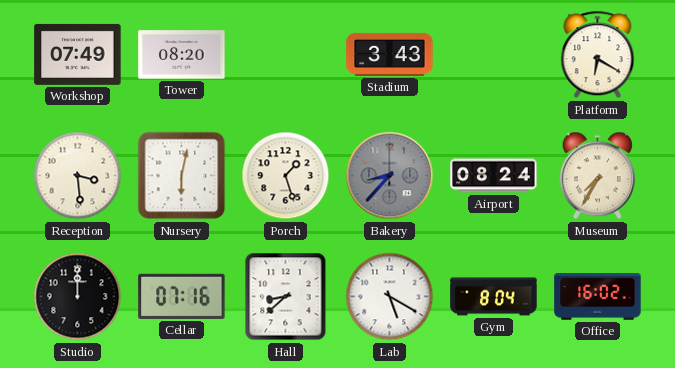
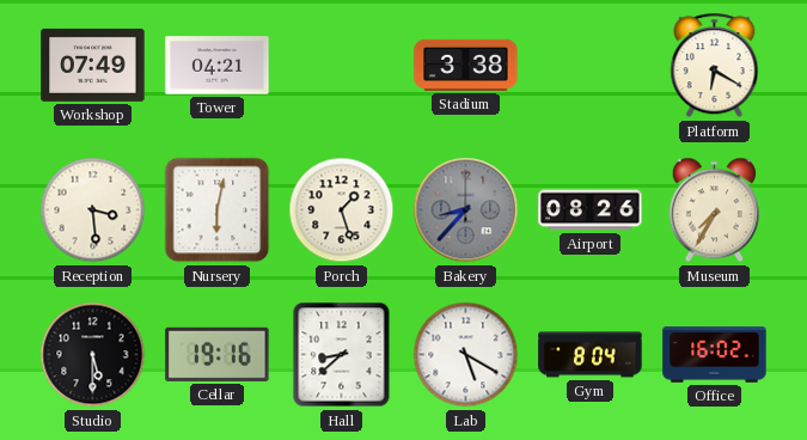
Tower: 08:20 -> 04:21 (218, 66)
Stadium: 3:43 -> 3:38 (466, 65)
Airport: 08:24 -> 08:26 (591, 210)
Studio: 12:00 -> 5:30 (93, 355)
Cellar: 07:16 -> 19:16 (218, 354)
